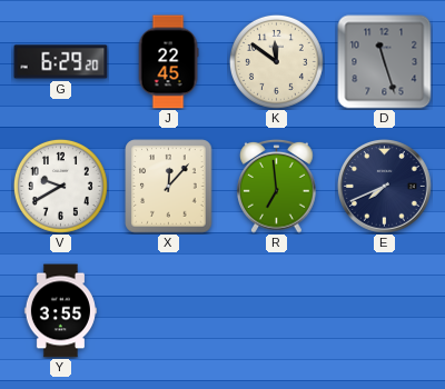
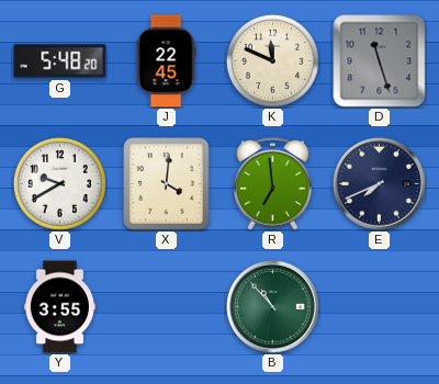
G: 6:29 -> 5:48 (60, 61)
K: 11:51 -> 11:49 (272, 60)
X: 12:07 -> 4:01 (167, 184)
B: none -> 10:53 (273, 307)
